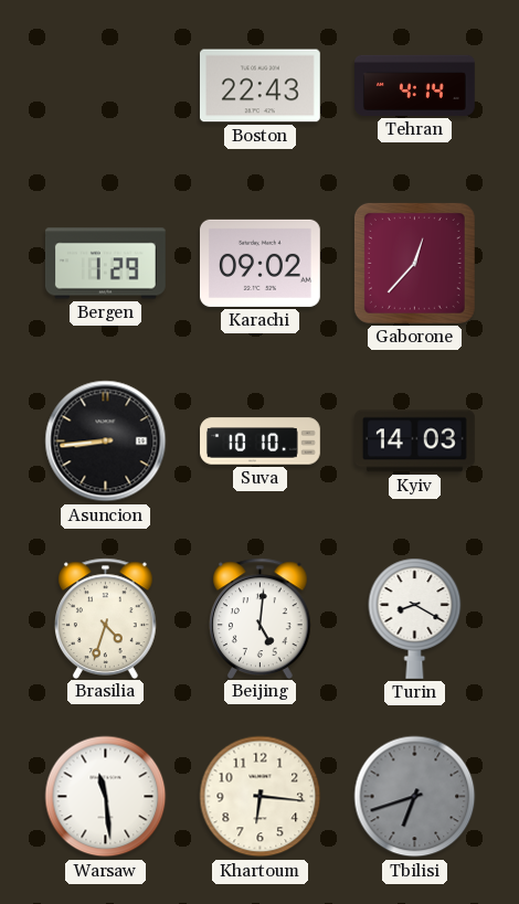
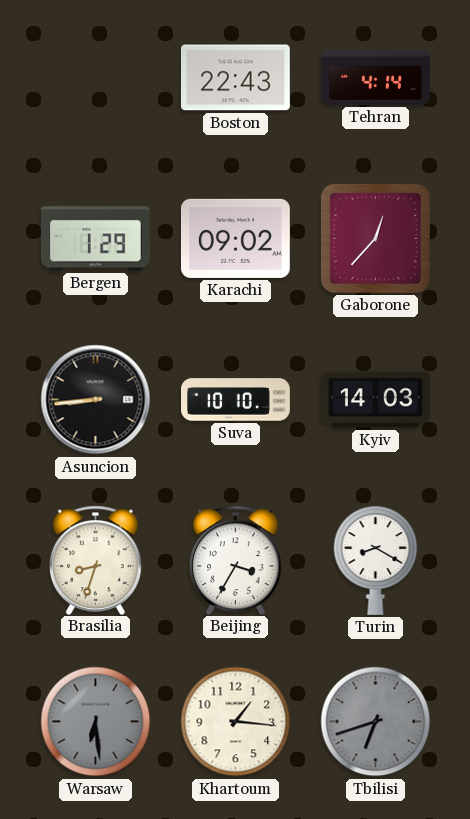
Brasilia: 4:33 -> 8:33 (96, 560)
Beijing: 5:01 -> 3:35 (236, 560)
Warsaw: 11:29 -> 6:29 (96, 722)
Warsaw dial: white -> grey (96, 722)
Khartoum: 6:16 -> 1:16 (236, 722)
